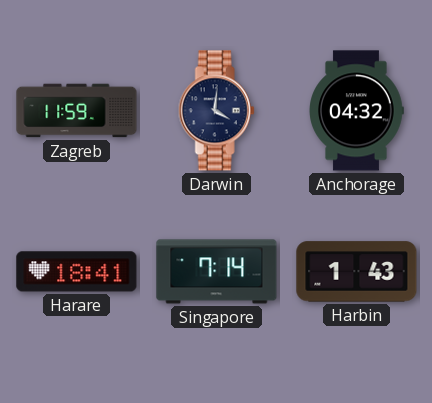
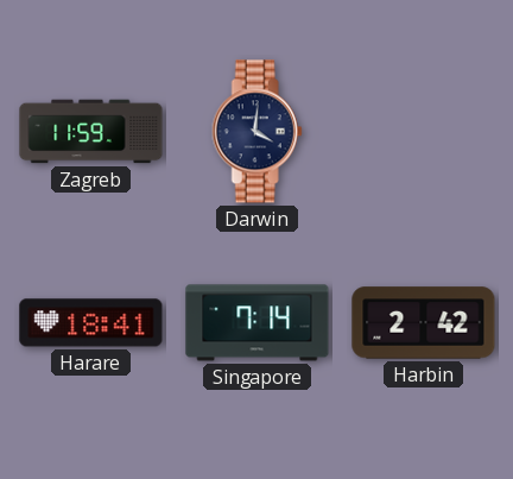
Anchorage: 04:32 -> none (356, 111)
Harbin: 1:43 -> 2:42 (424, 323)
